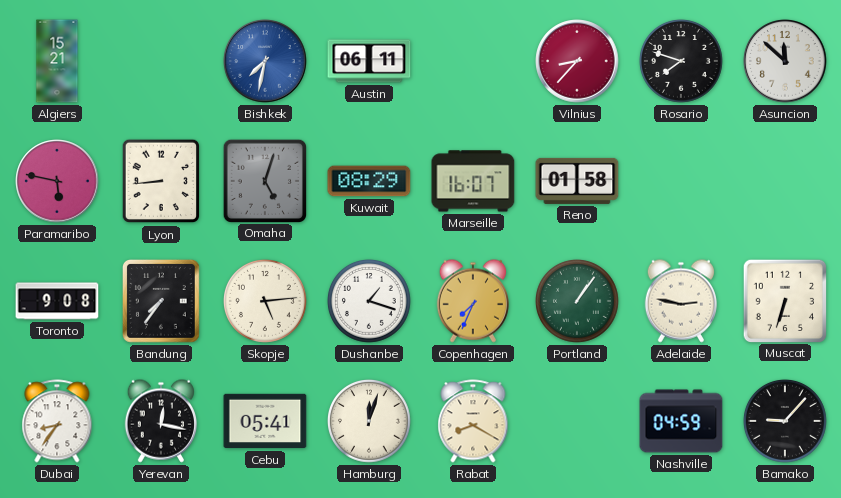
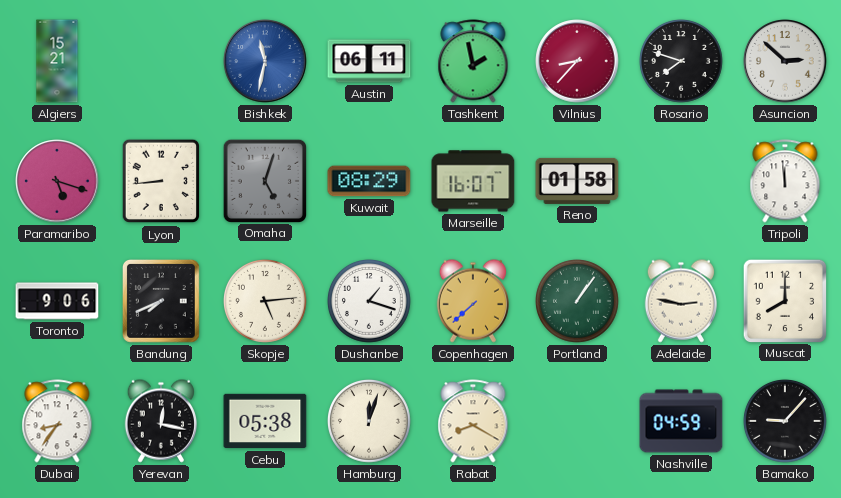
Bishkek: 7:32 -> 11:32 (265, 61)
Tashkent: none -> 1:58 (473, 61)
Asuncion: 11:52 -> 2:52 (785, 61)
Paramaribo: 5:47 -> 5:18 (57, 181)
Tripoli: none -> 11:59 (785, 181)
Toronto: 9:08 -> 9:06 (57, 301)
Bandung: 7:36 -> 7:41 (161, 302)
Copenhagen: 7:34 -> 7:38 (472, 301)
Muscat: 6:33 -> 8:00 (784, 300)
Cebu: 05:41 -> 05:38 (265, 421)
